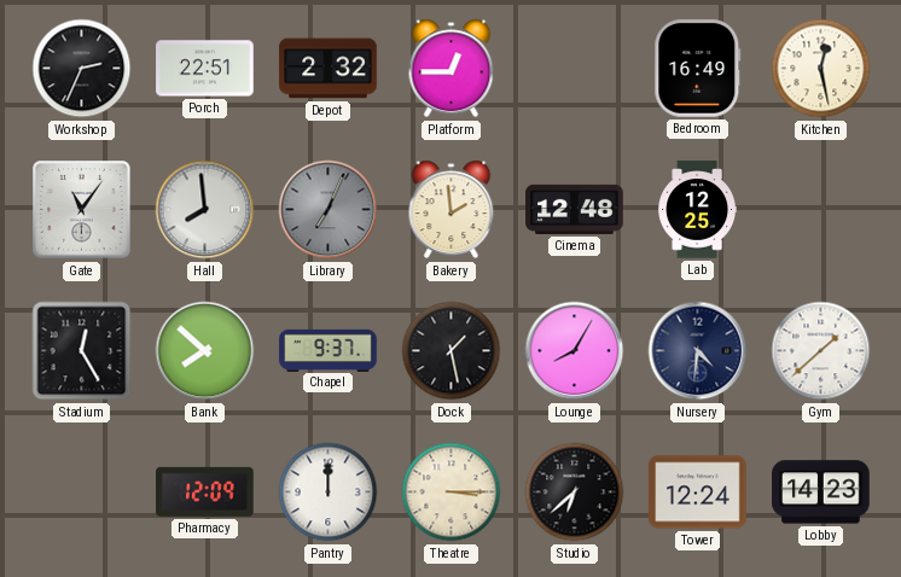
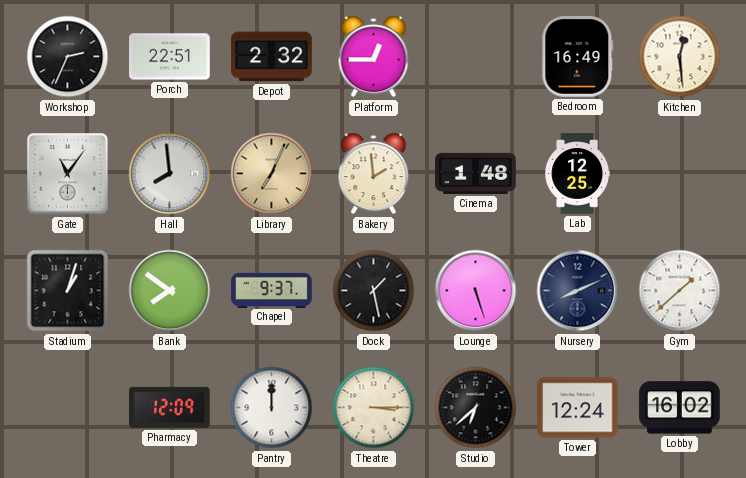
Kitchen: 12:28 -> 12:29 (680, 57)
Library dial: grey -> champagne (272, 174)
Cinema: 12:48 -> 1:48 (476, 173)
Stadium: 12:25 -> 1:03 (68, 291)
Bank: 7:52 -> 7:51 (170, 291)
Lounge: 8:05 -> 5:27 (476, 291)
Nursery: 4:31 -> 8:11 (578, 291)
Lobby: 14:23 -> 16:02 (680, 408)
